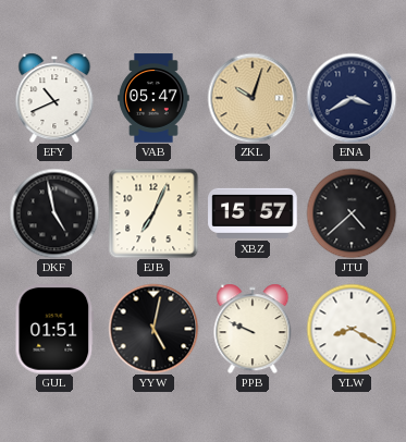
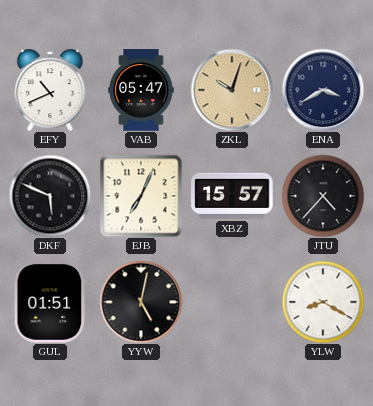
DKF: 4:58 -> 5:49 (50, 196)
JTU: 4:38 -> 4:37 (323, 196)
PPB: 9:49 -> none (253, 329)
